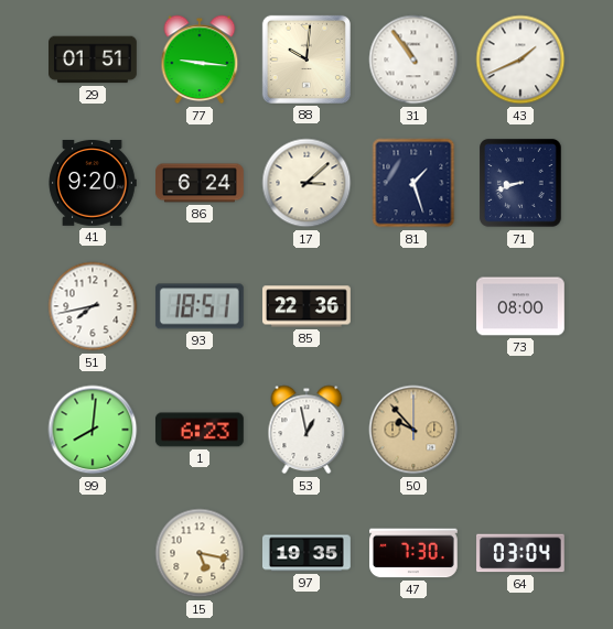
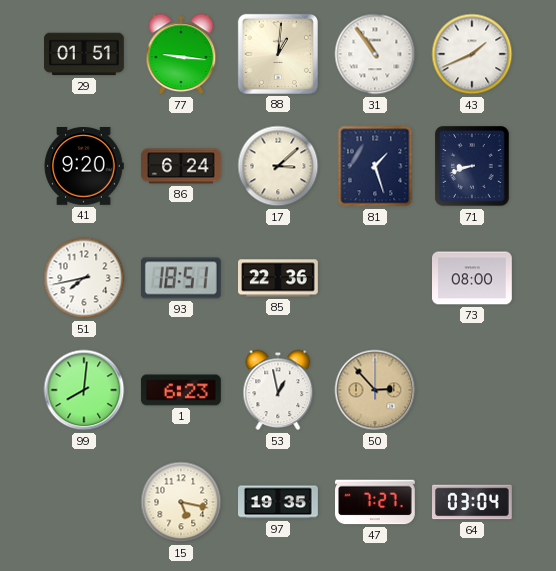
88: 10:01 -> 1:01 (278, 54)
50: 9:53 -> 2:53 (375, 390)
47: 7:30 -> 7:27 (376, 502)
